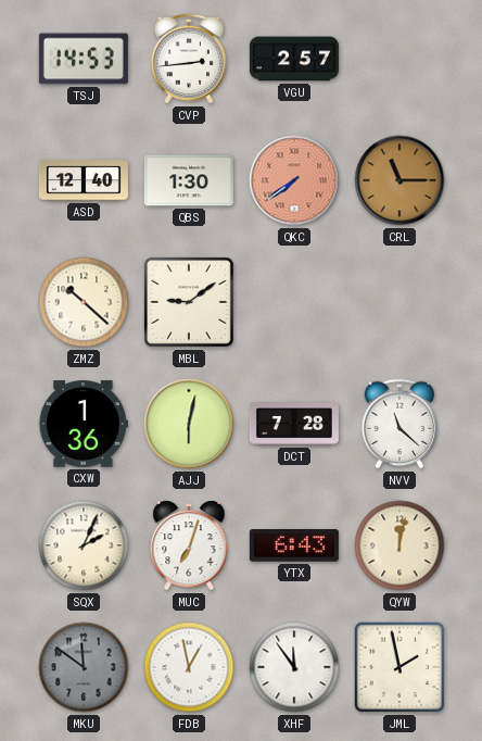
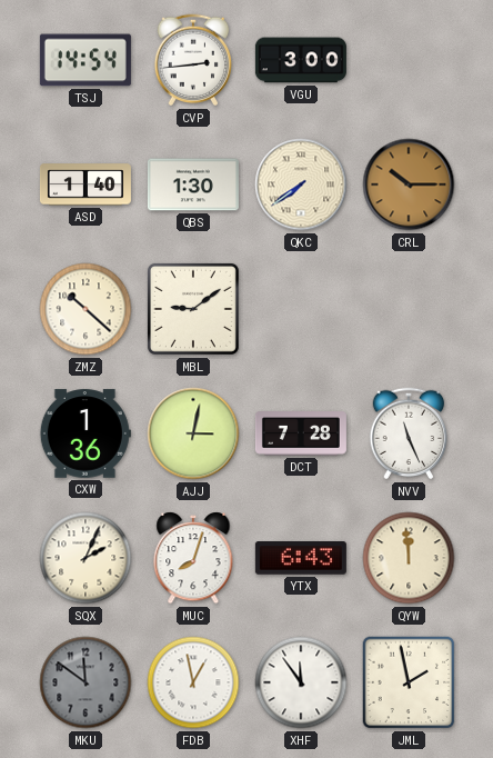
TSJ: 14:53 -> 14:54 (85, 60)
VGU: 2:57 -> 3:00 (301, 60)
ASD: 12:40 -> 1:40 (85, 184)
QKC dial: salmon -> cream (301, 184)
CRL: 11:15 -> 10:15 (409, 184)
AJJ: 6:02 -> 3:02 (193, 433)
NVV: 11:22 -> 11:26 (409, 433)
MUC: 7:03 -> 8:03 (193, 559)
QYW: 12:02 -> 11:59 (409, 558)
